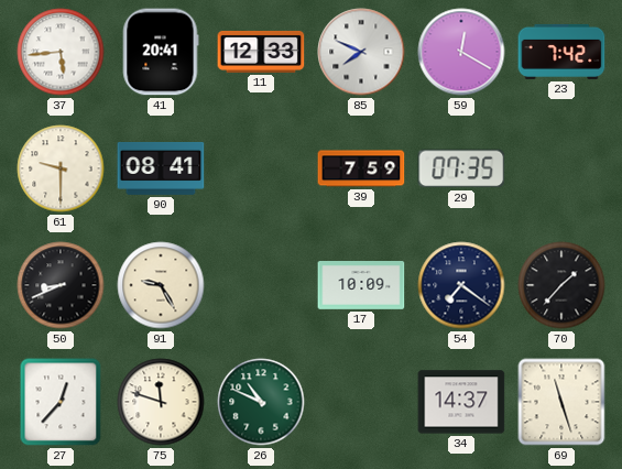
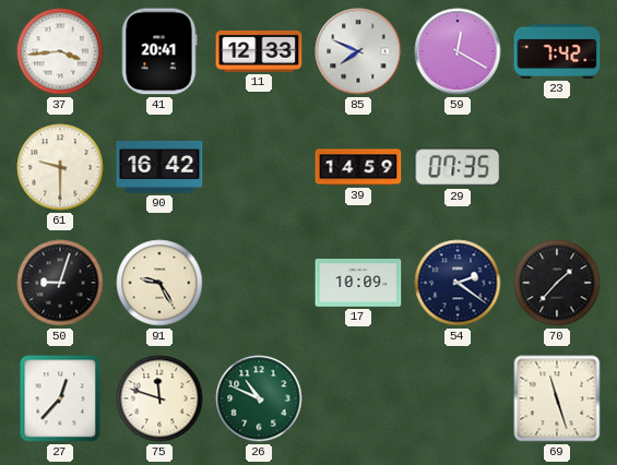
37: 5:44 -> 3:44 (60, 51)
90: 08:41 -> 16:42 (159, 167)
39: 7:59 -> 14:59 (358, 167)
50: 8:41 -> 9:03 (60, 283)
54: 7:21 -> 2:21 (458, 283)
34: 14:37 -> none (461, 402)
